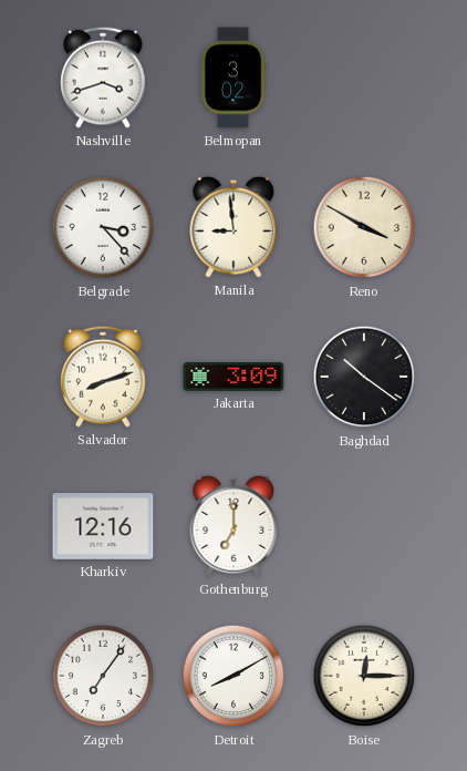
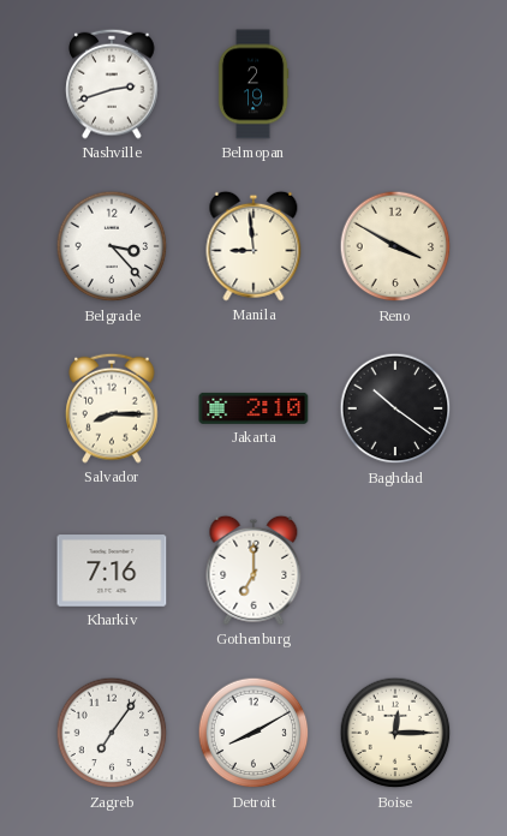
Nashville: 3:42 -> 2:42 (112, 84)
Belmopan: 3:02 -> 2:19 (253, 84)
Salvador: 8:12 -> 8:15 (112, 408)
Jakarta: 3:09 -> 2:10 (253, 408)
Kharkiv: 12:16 -> 7:16 (112, 571)
